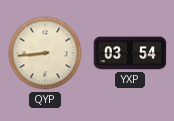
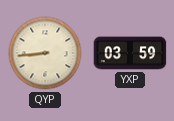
YXP: 03:54 -> 03:59 (130, 53)
